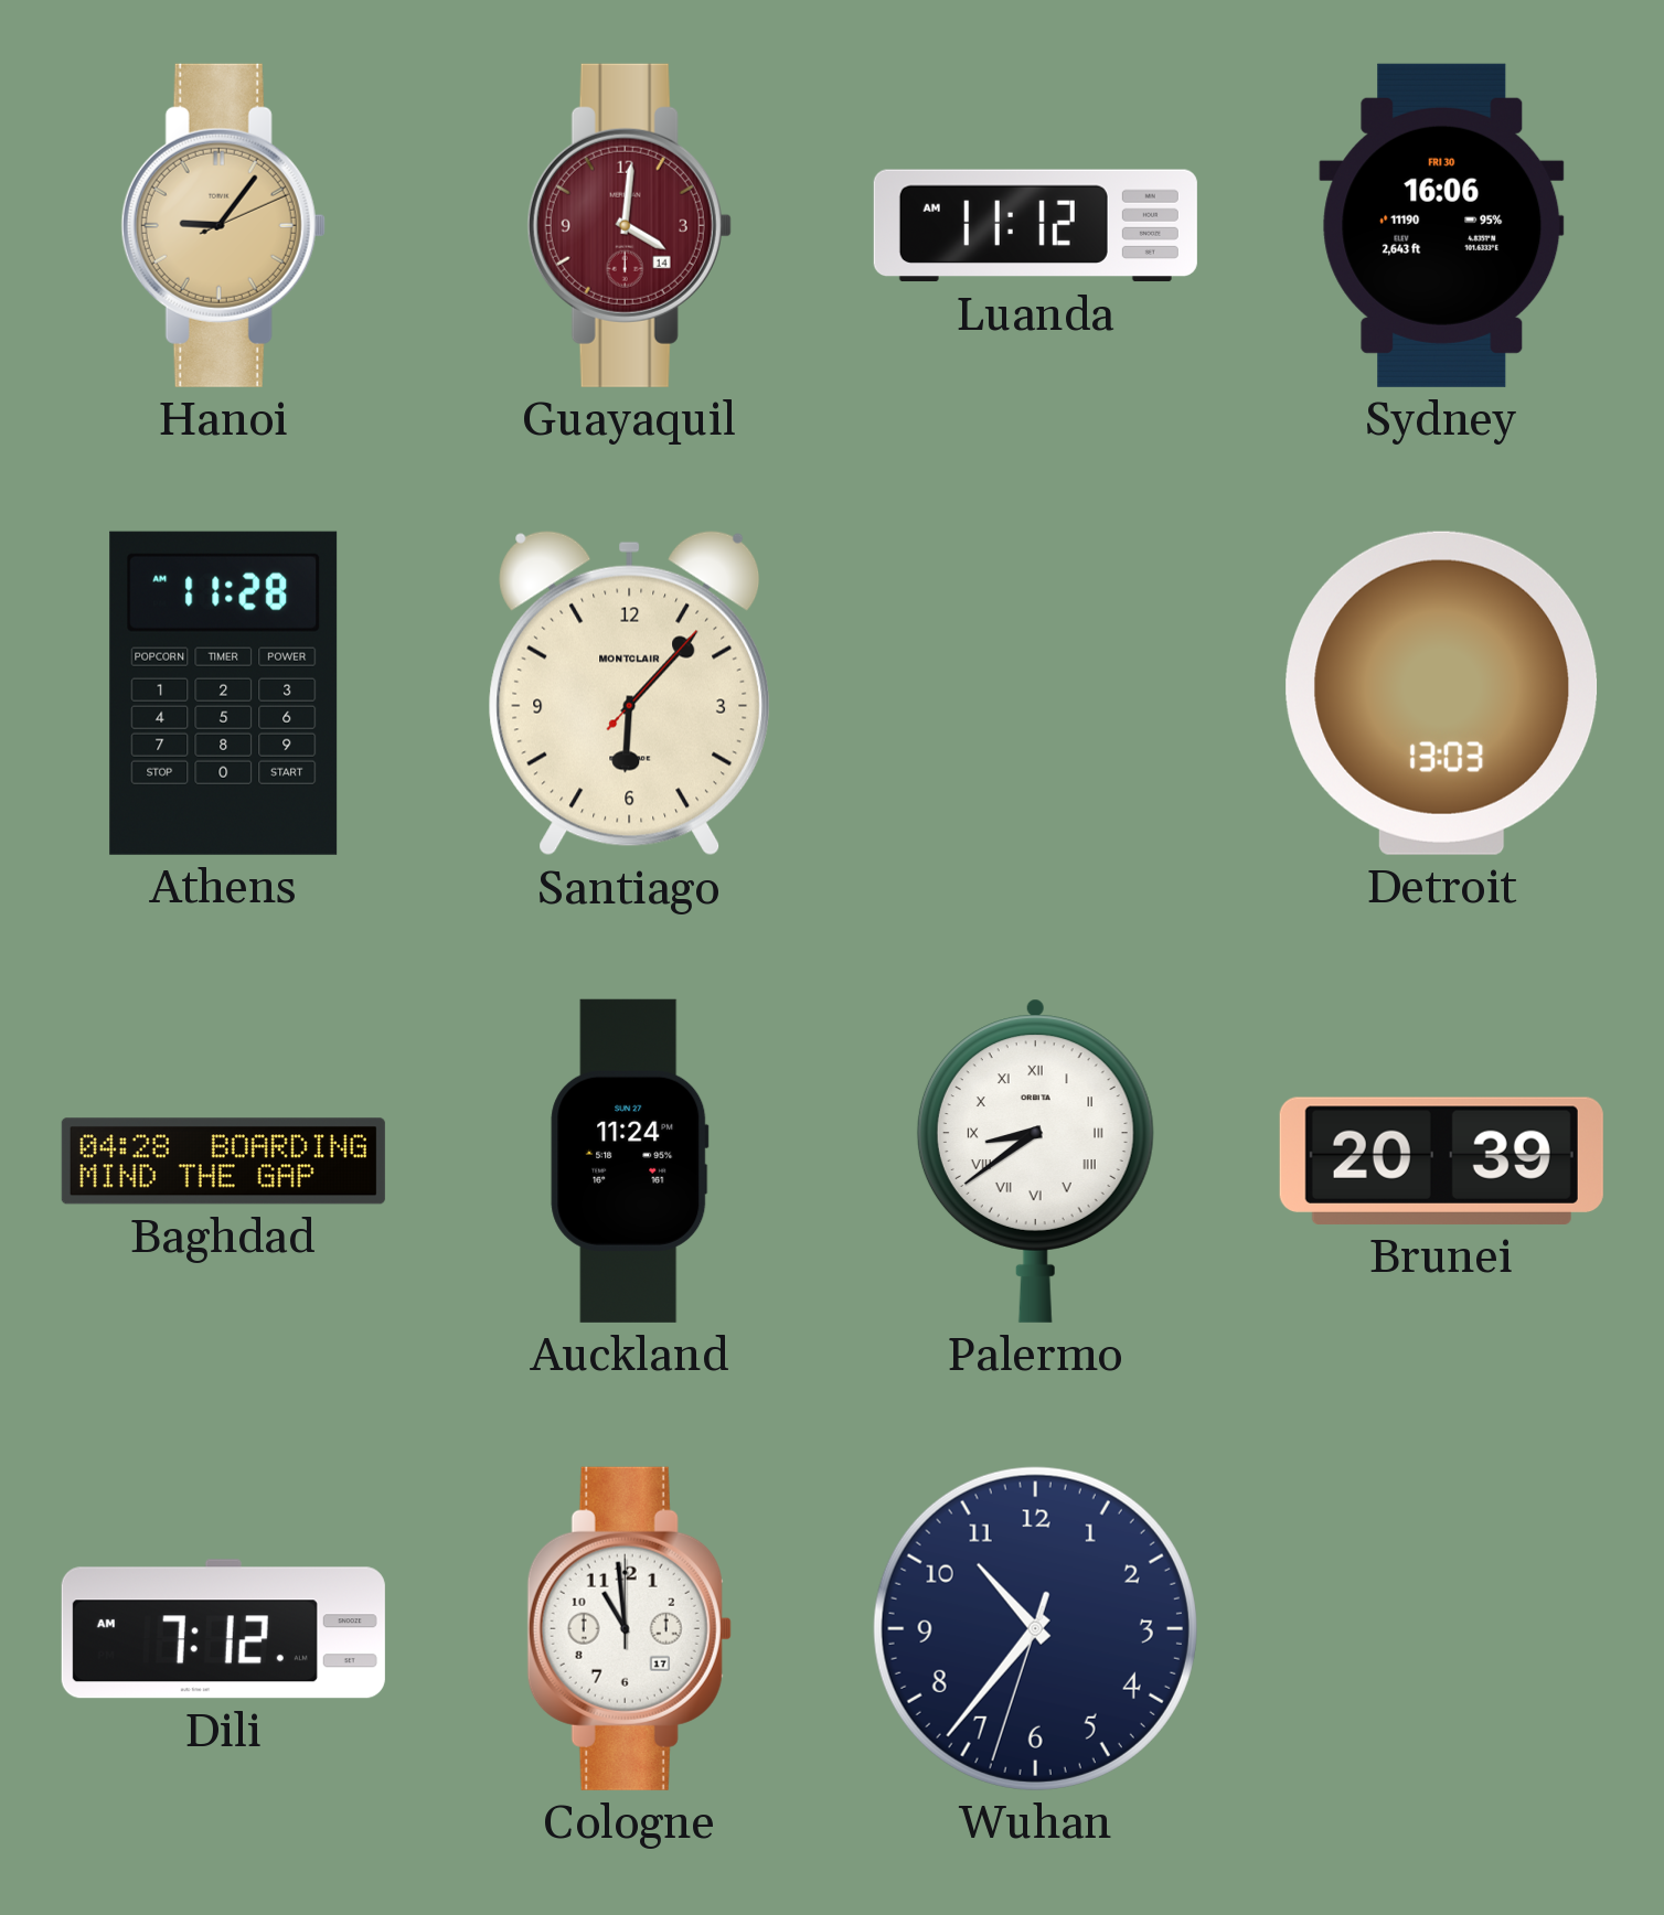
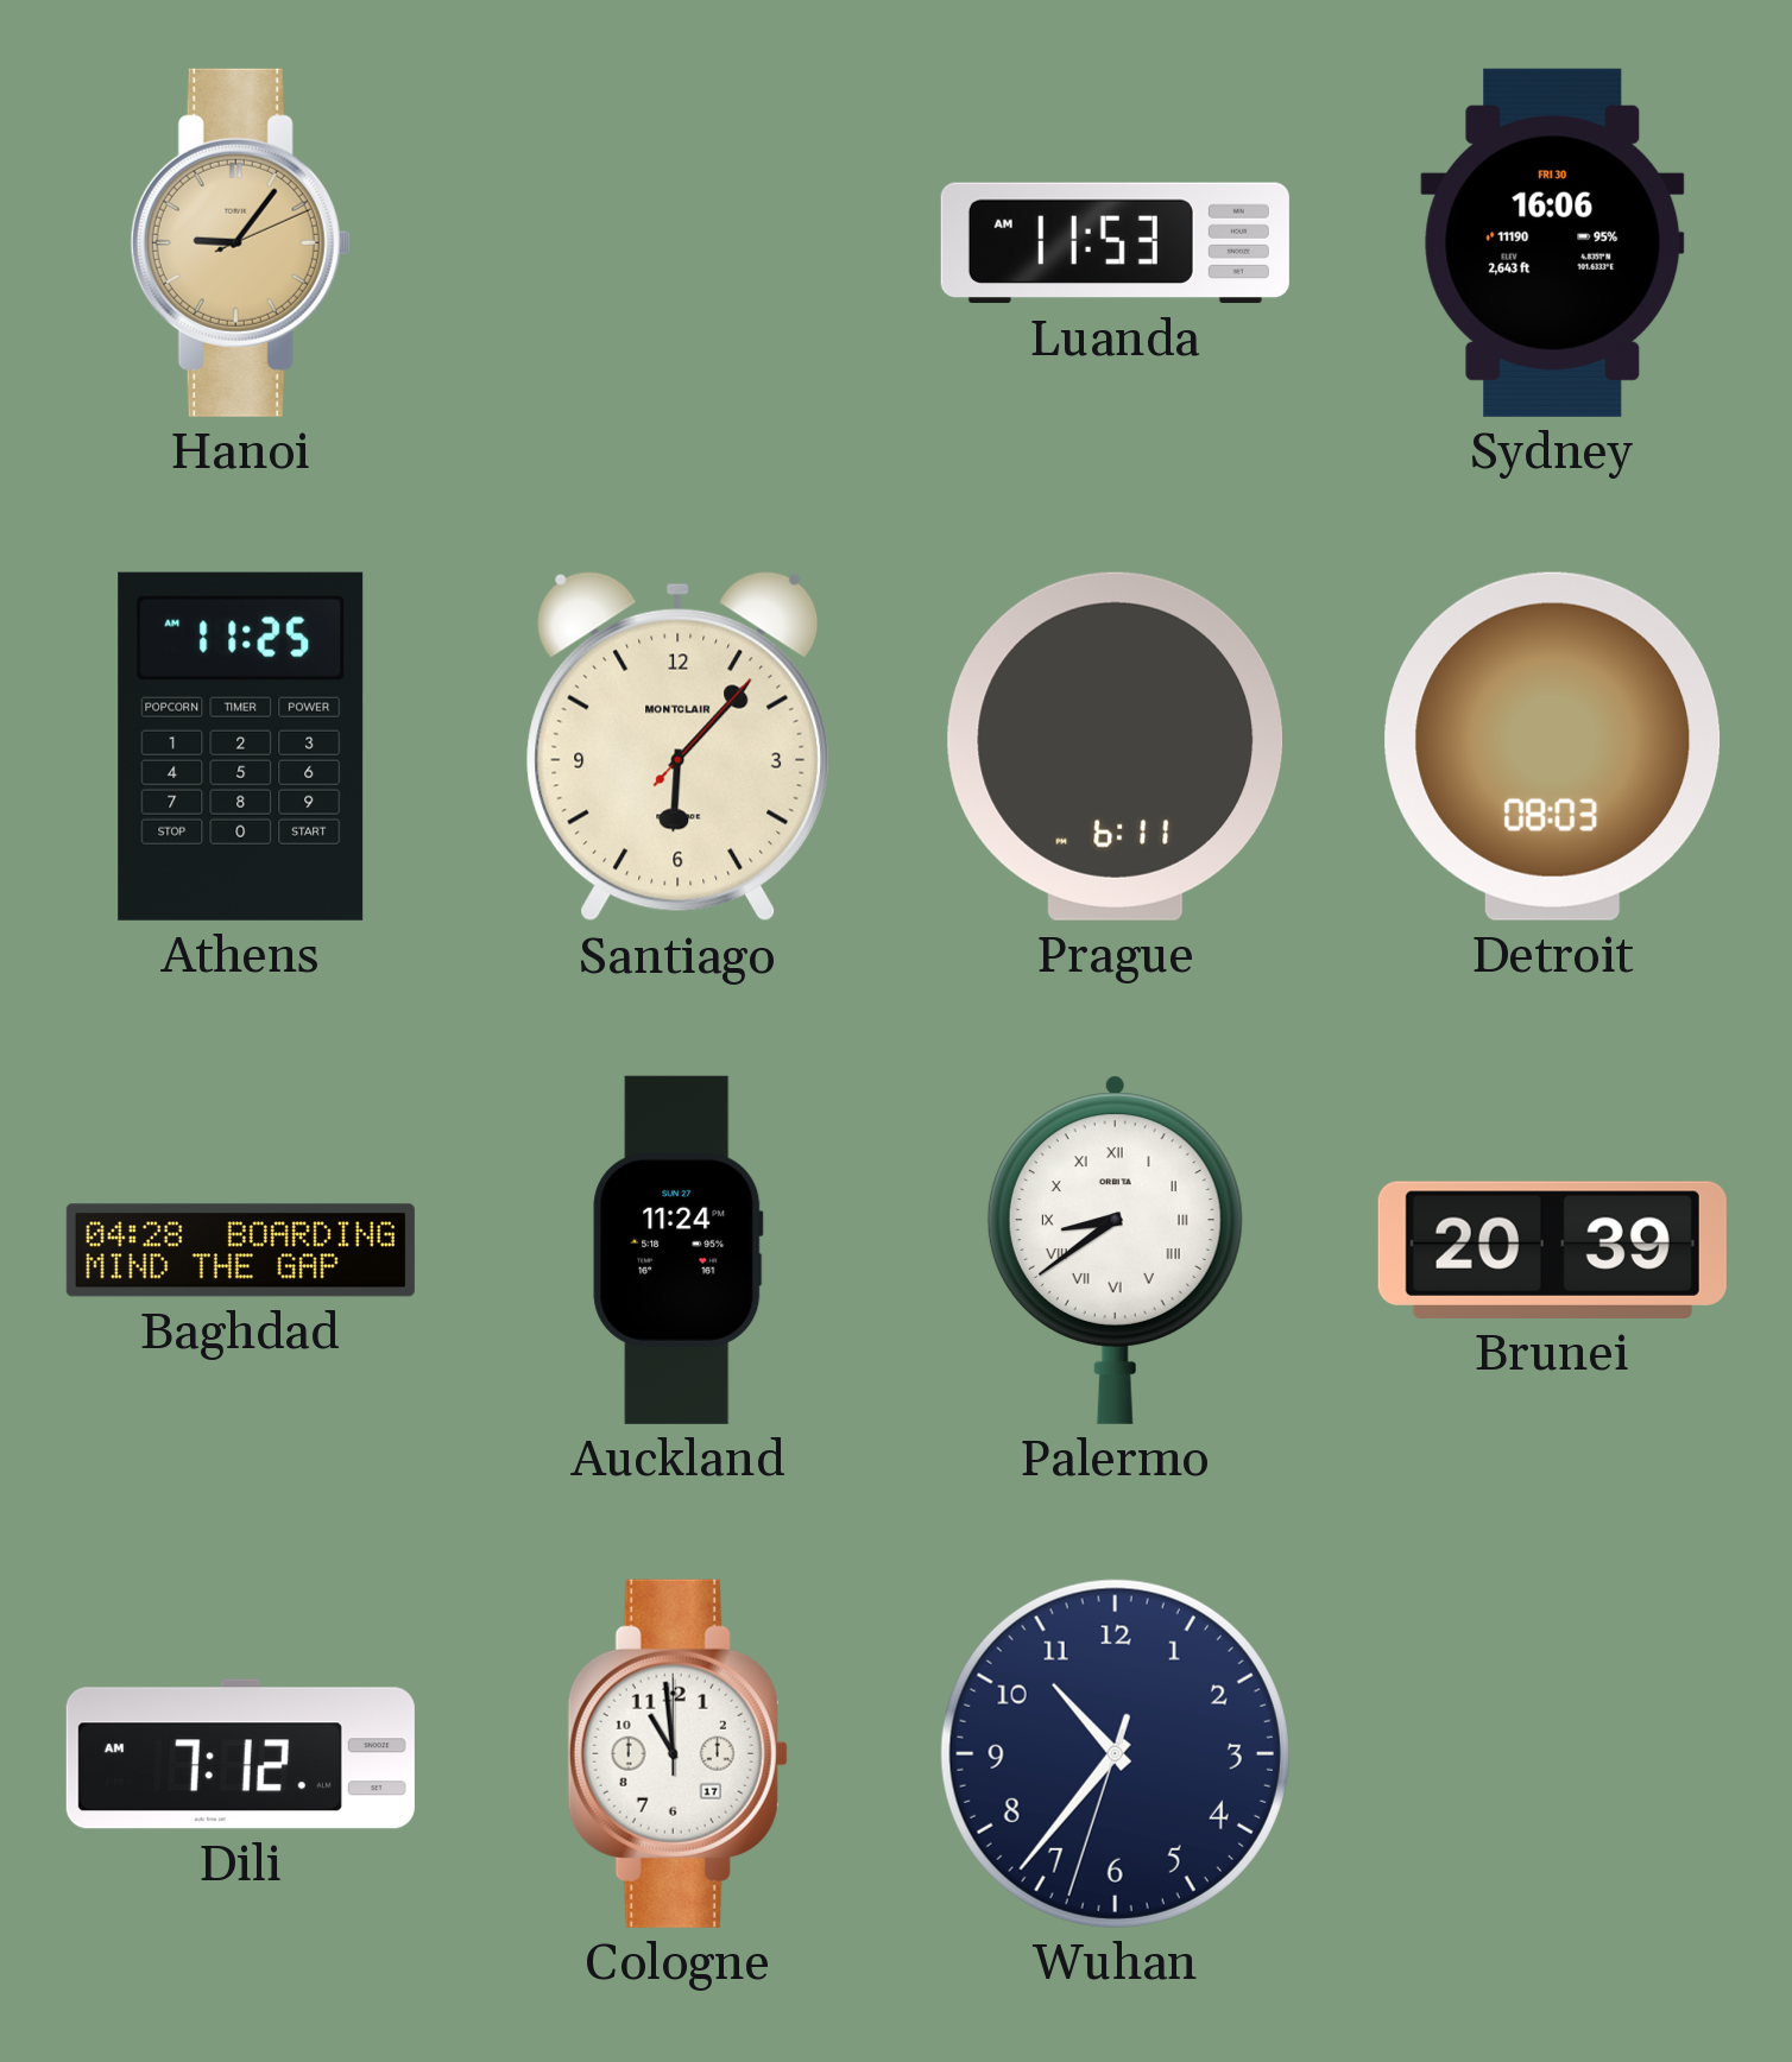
Guayaquil: 4:01 -> none (629, 225)
Luanda: 11:12 -> 11:53 (1115, 243)
Athens: 11:28 -> 11:25 (241, 746)
Prague: none -> 6:11 (1116, 746)
Detroit: 13:03 -> 08:03 (1553, 746)
